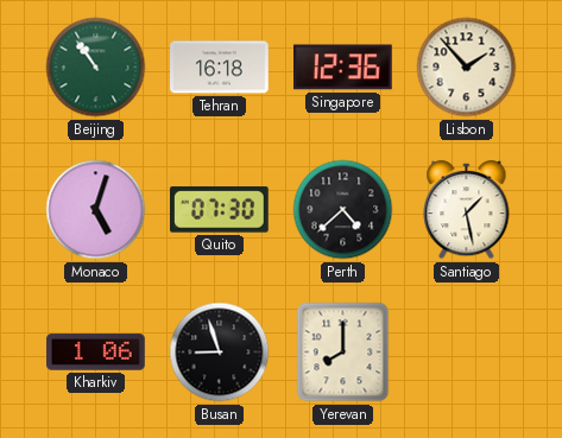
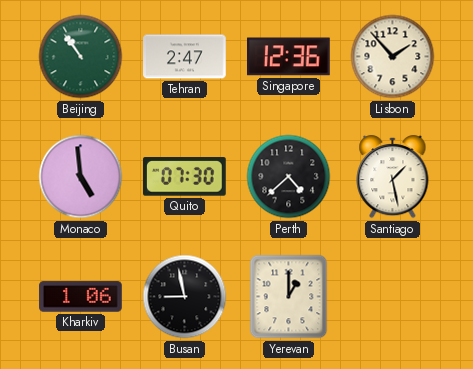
Tehran: 16:18 -> 2:47 (185, 57)
Monaco: 5:03 -> 4:59 (81, 177)
Busan: 8:57 -> 8:58 (185, 297)
Yerevan: 8:00 -> 1:00 (289, 297)
